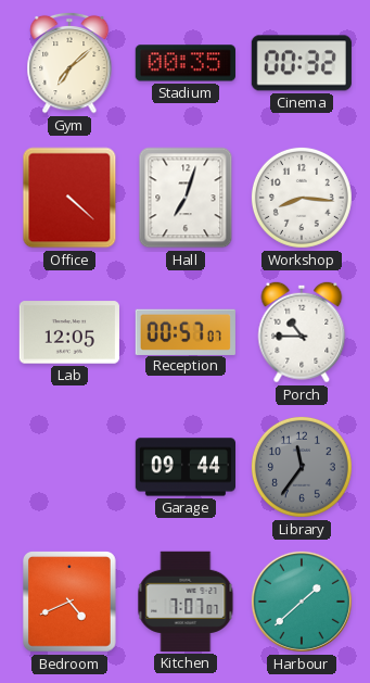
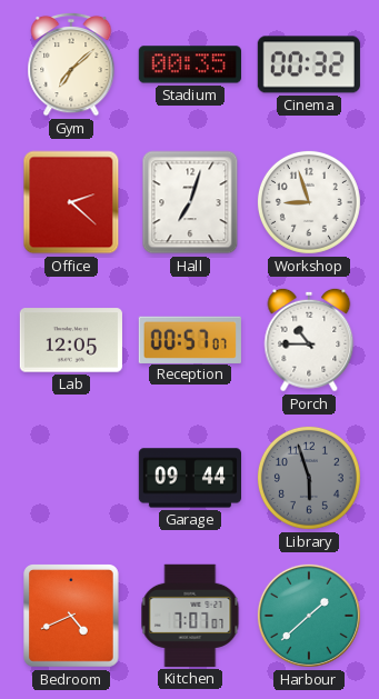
Office: 4:22 -> 2:22 (71, 202)
Workshop: 8:16 -> 8:57 (309, 202)
Library: 11:36 -> 5:57 (309, 478)
